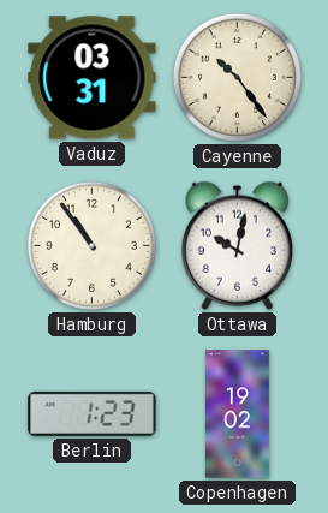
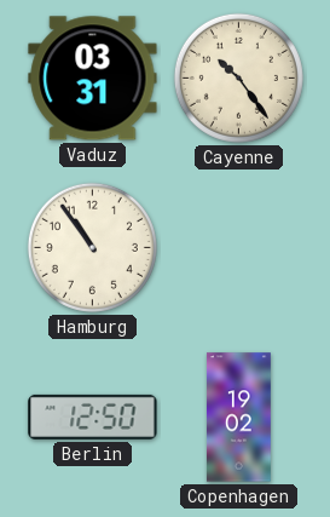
Ottawa: 10:02 -> none (237, 245)
Berlin: 1:23 -> 12:50 (93, 417)
